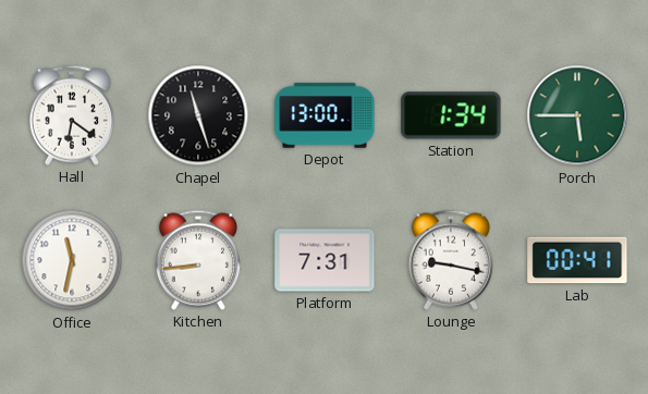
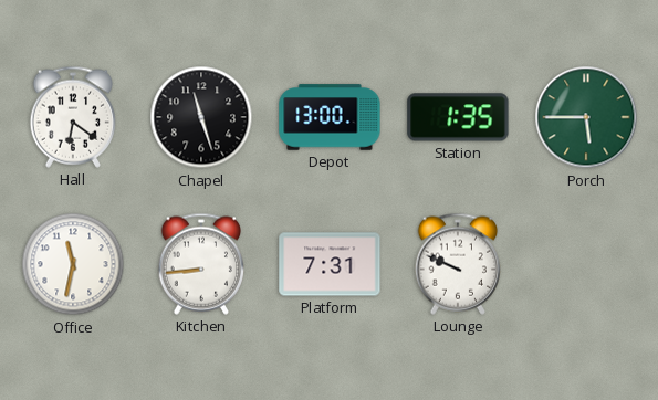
Station: 1:34 -> 1:35 (458, 117)
Lounge: 9:17 -> 9:49 (458, 264)
Lab: 00:41 -> none (577, 260)
